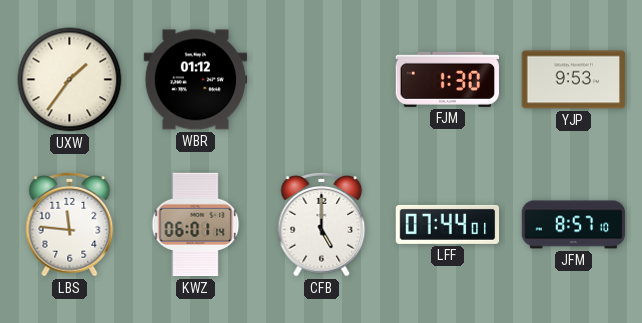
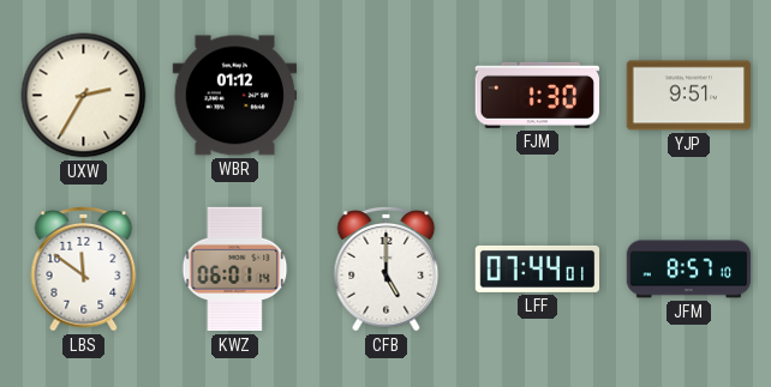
UXW: 1:36 -> 2:35 (84, 96)
YJP: 9:53 -> 9:51 (689, 96)
LBS: 11:46 -> 11:51 (84, 268)
